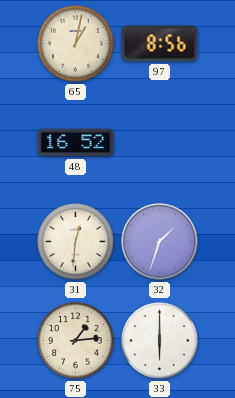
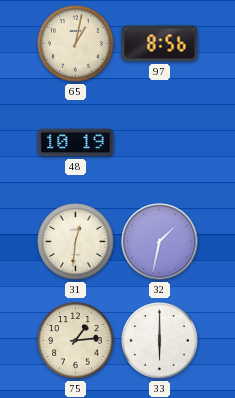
48: 16:52 -> 10:19 (76, 143)
32: 1:33 -> 1:32 (160, 242)
